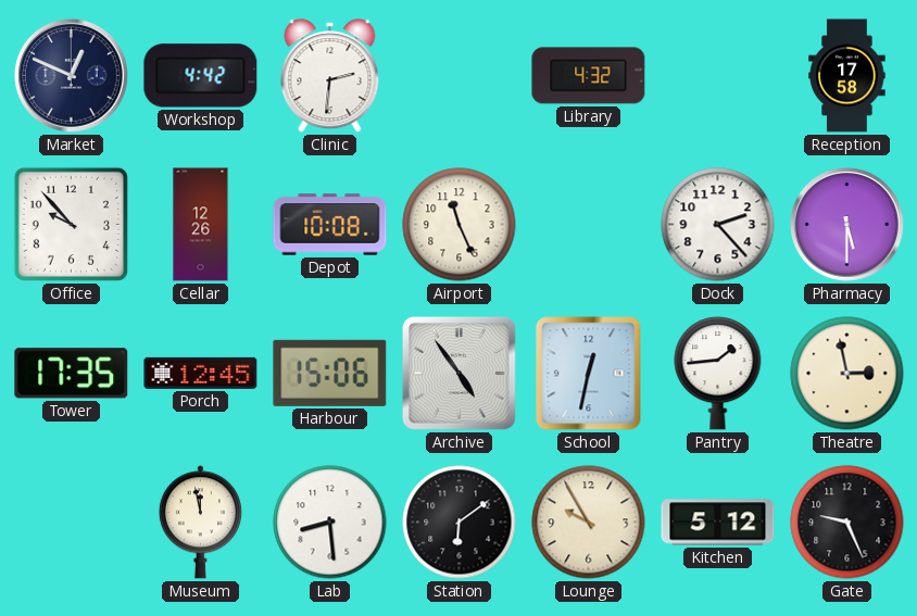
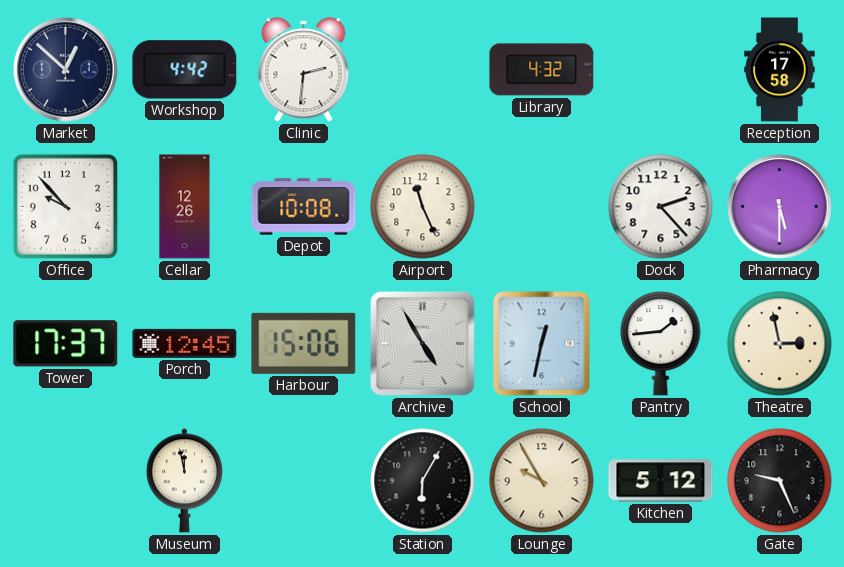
Market: 12:49 -> 12:52 (66, 70)
Tower: 17:35 -> 17:37 (66, 344)
Archive: 4:54 -> 4:55 (423, 344)
Lab: 8:29 -> none (330, 523)
Station: 6:09 -> 6:05 (423, 481)
